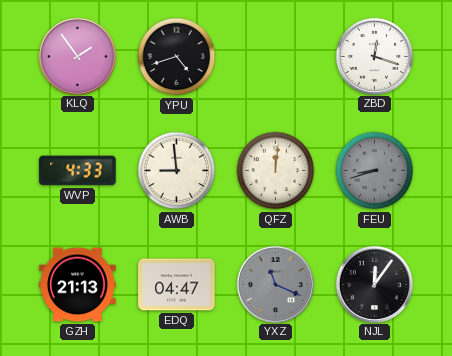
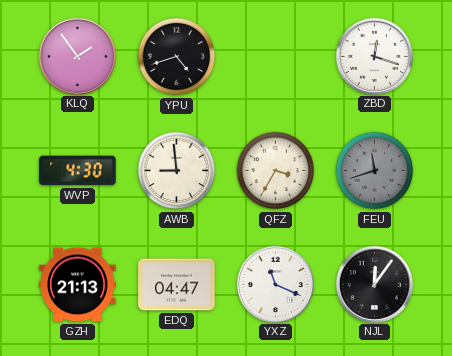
WVP: 4:33 -> 4:30 (78, 171)
QFZ: 12:01 -> 3:35 (276, 171)
FEU: 8:42 -> 11:42 (375, 171)
YXZ dial: grey -> white (275, 284)
